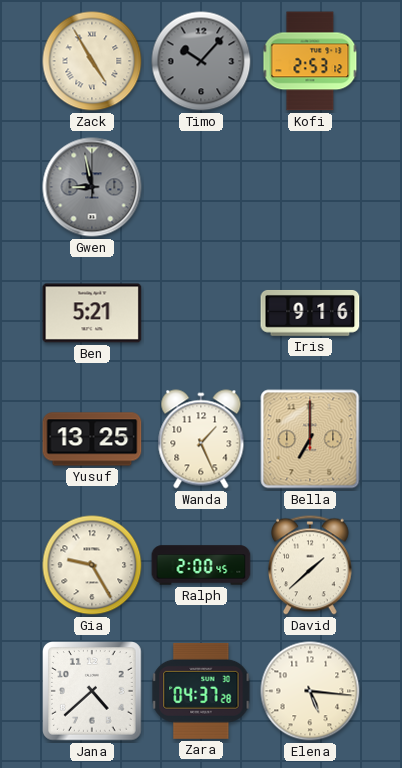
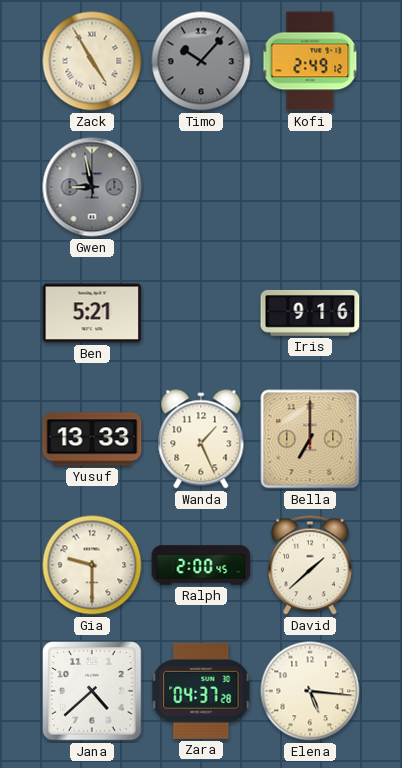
Kofi: 2:53 -> 2:49 (310, 61)
Yusuf: 13:25 -> 13:33 (92, 439)
Gia: 9:25 -> 9:30 (92, 565)
